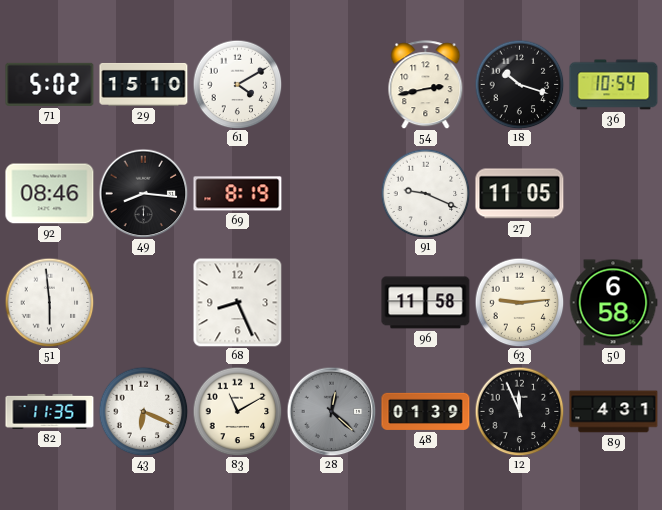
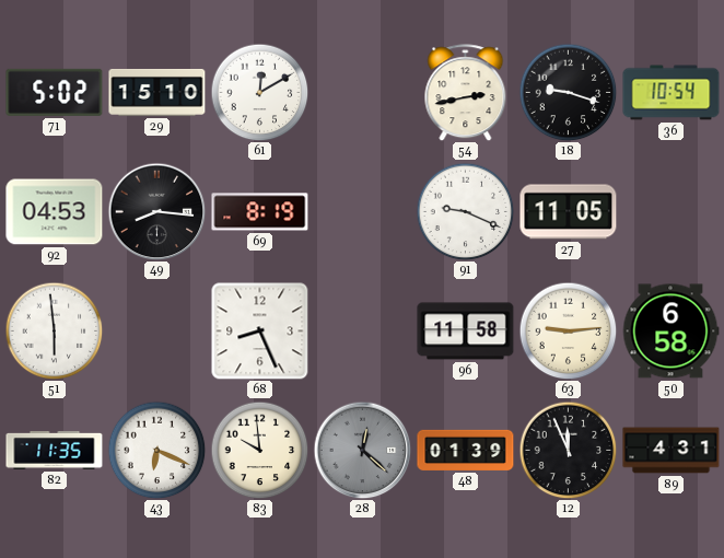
61: 4:10 -> 12:10 (259, 92)
18: 10:18 -> 9:18 (568, 92)
92: 08:46 -> 04:53 (55, 212)
83: 11:10 -> 9:59 (259, 450)
